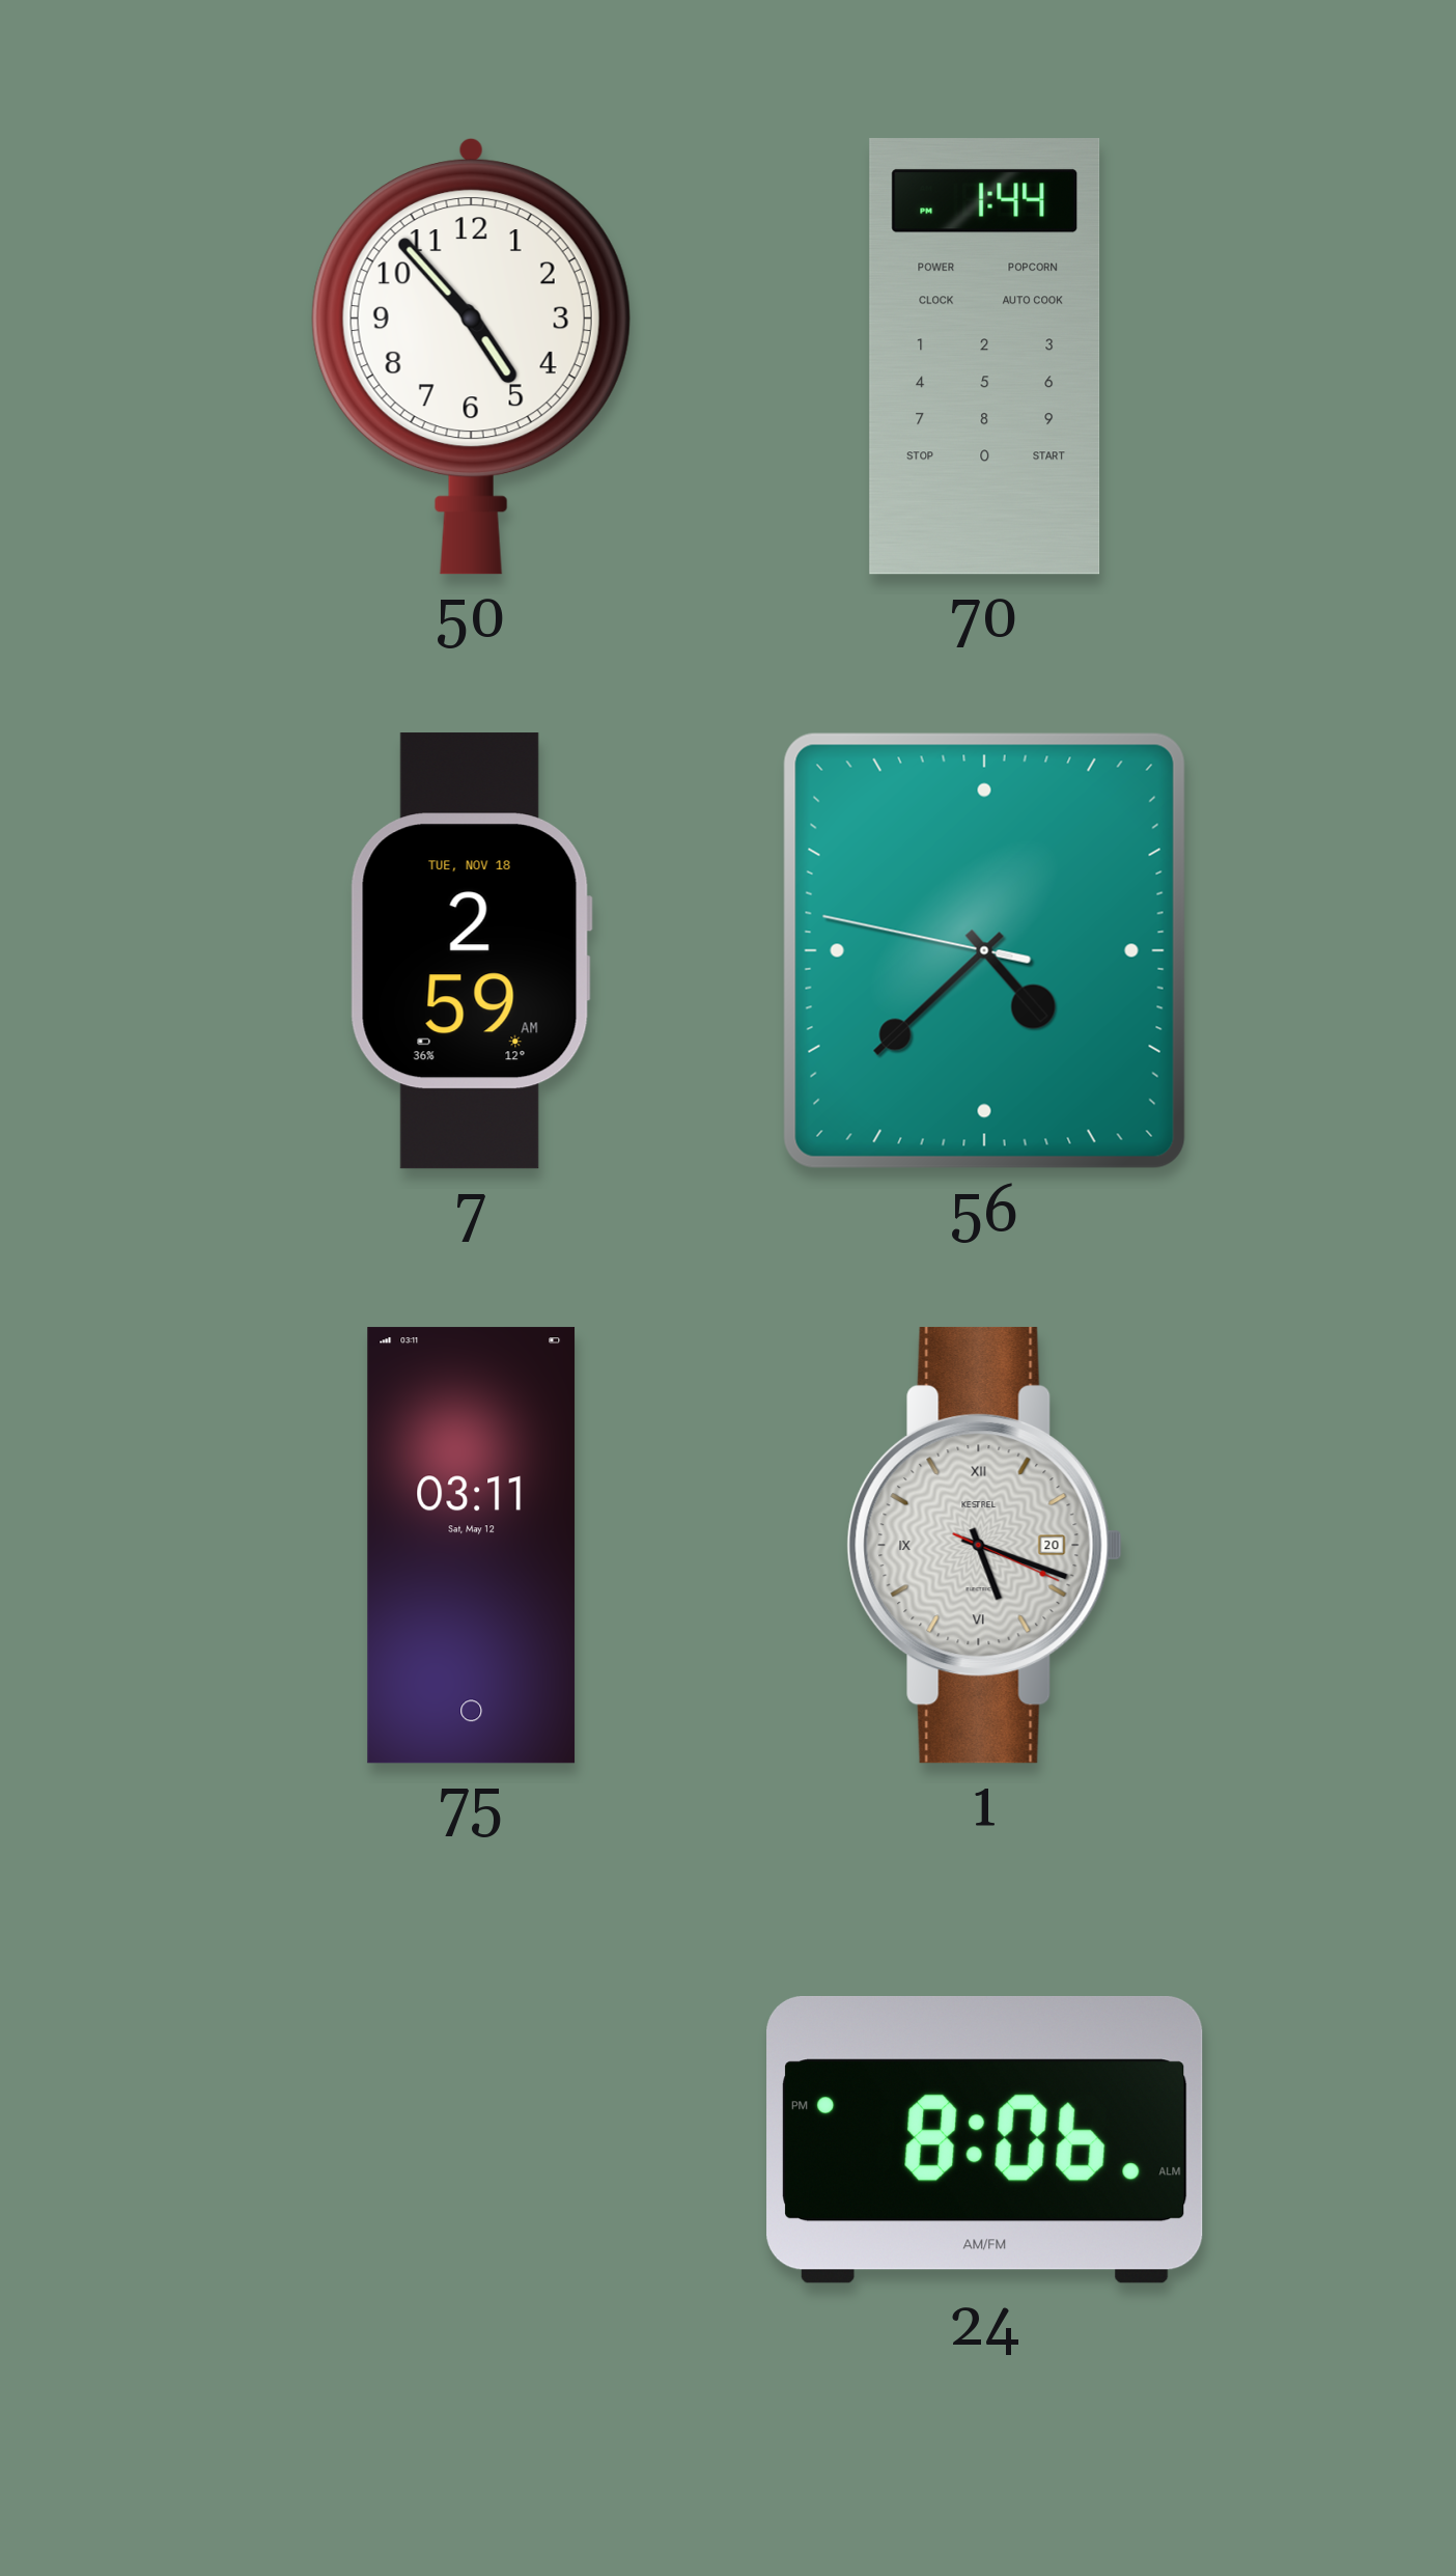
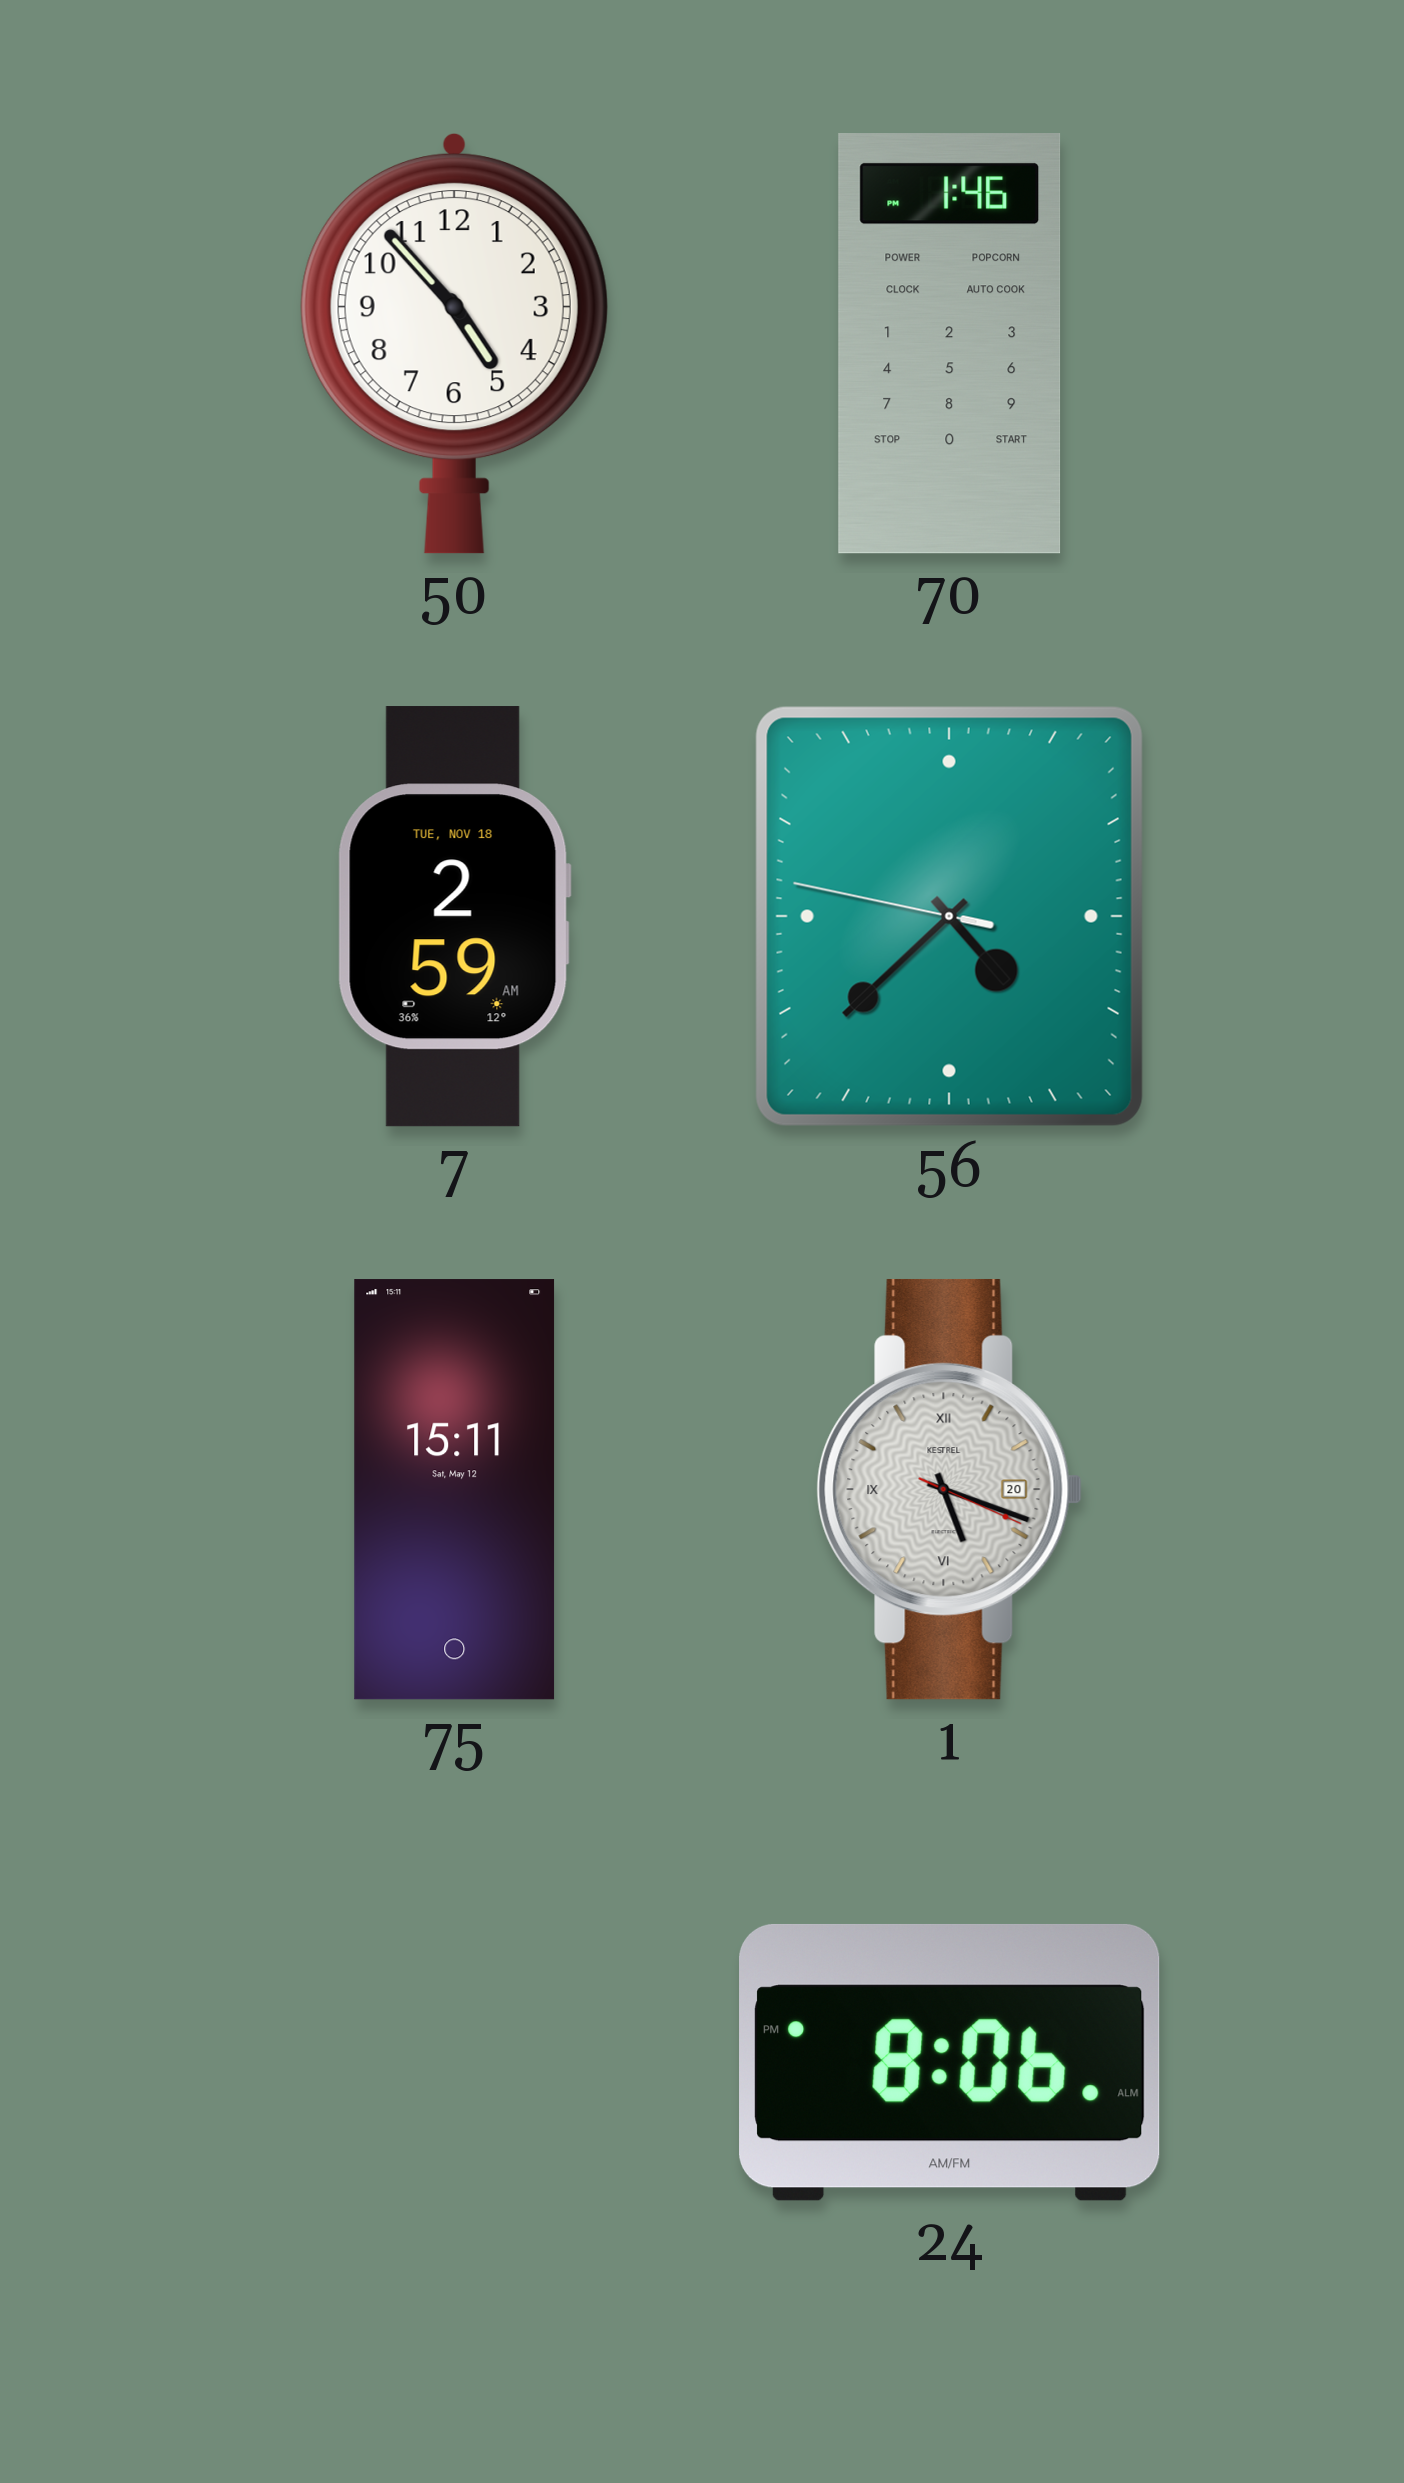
70: 1:44 -> 1:46 (950, 344)
75: 03:11 -> 15:11 (455, 1490)
